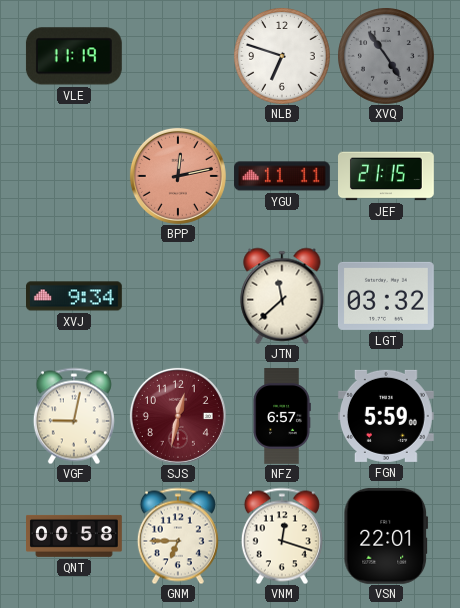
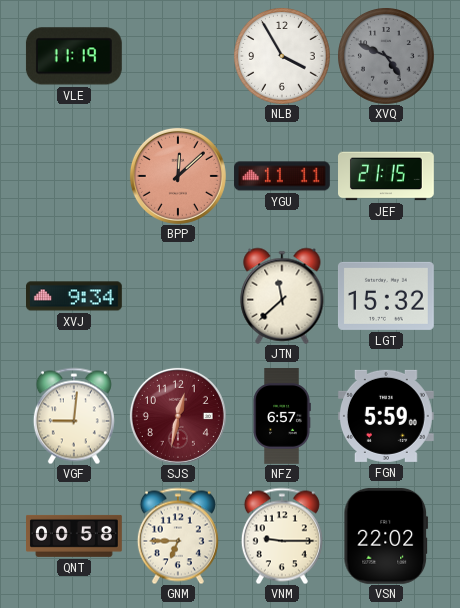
NLB: 6:48 -> 3:55 (282, 56)
XVQ: 4:54 -> 4:49 (386, 56)
BPP: 12:13 -> 12:08 (178, 176)
LGT: 03:32 -> 15:32 (386, 296)
VGF: 9:02 -> 9:01 (74, 416)
VNM: 12:18 -> 9:15 (282, 536)
VSN: 22:01 -> 22:02 (386, 536)
